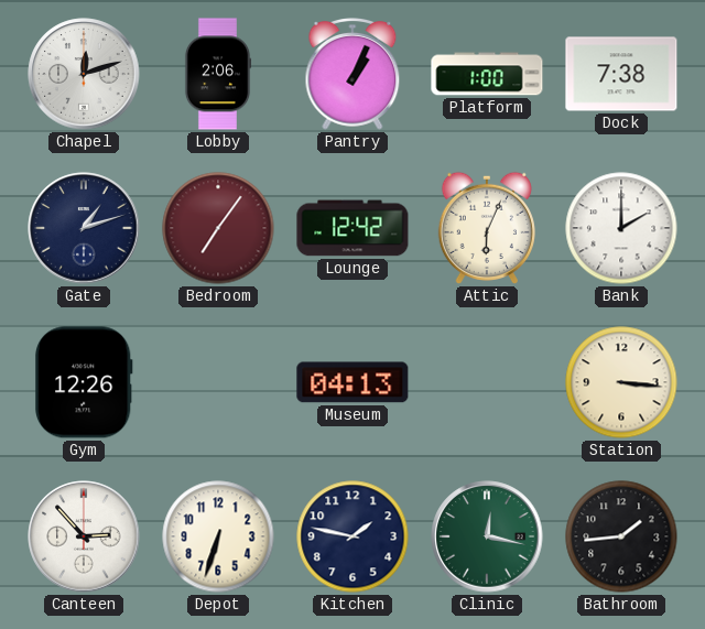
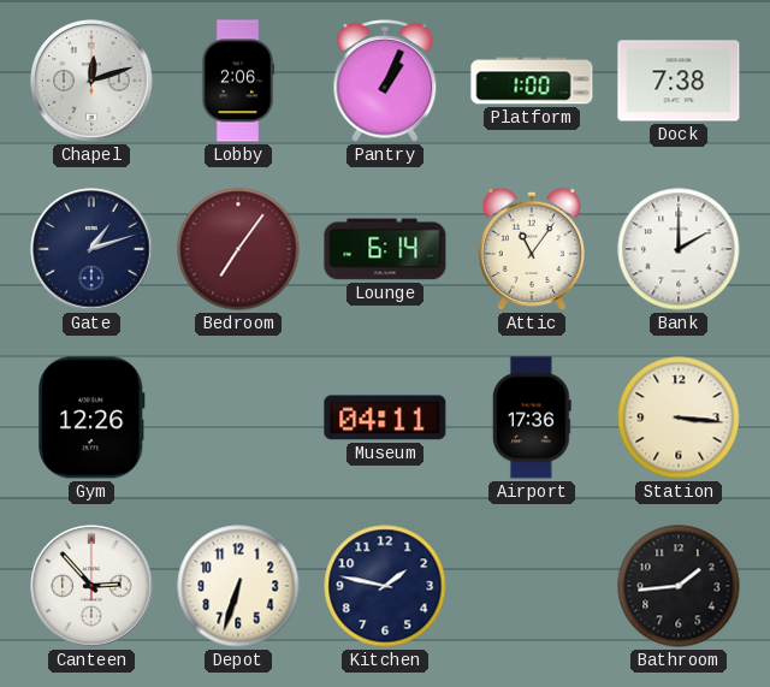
Lounge: 12:42 -> 6:14 (385, 249)
Attic: 6:04 -> 11:06 (532, 249)
Museum: 04:13 -> 04:11 (385, 417)
Airport: none -> 17:36 (532, 417)
Clinic: 12:17 -> none (487, 536)
